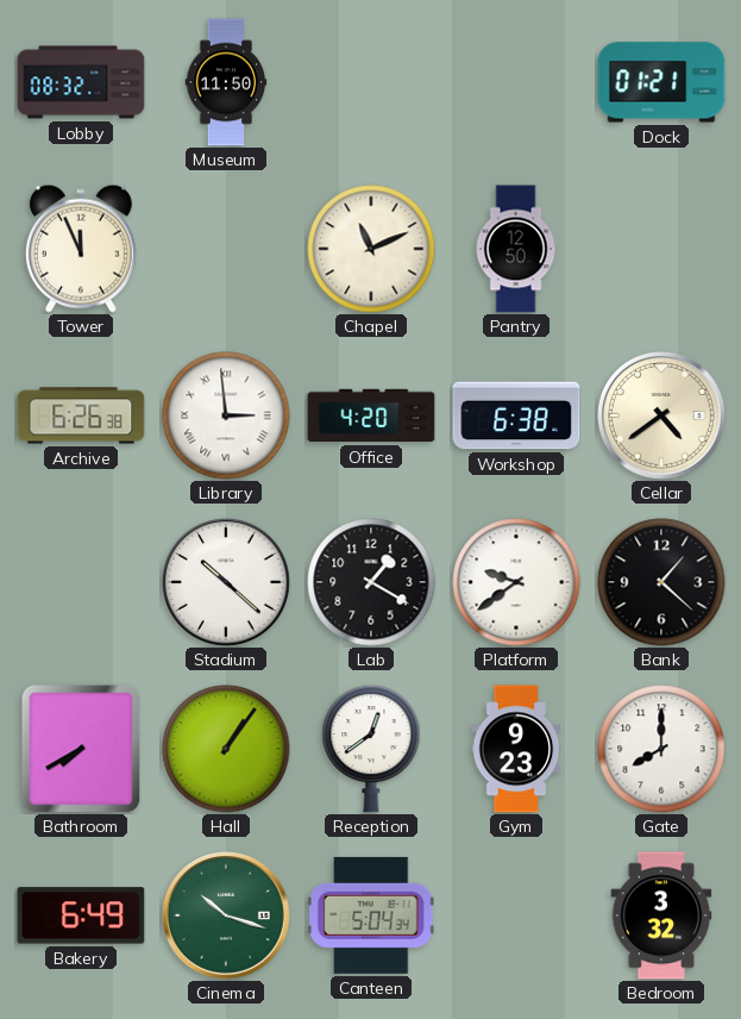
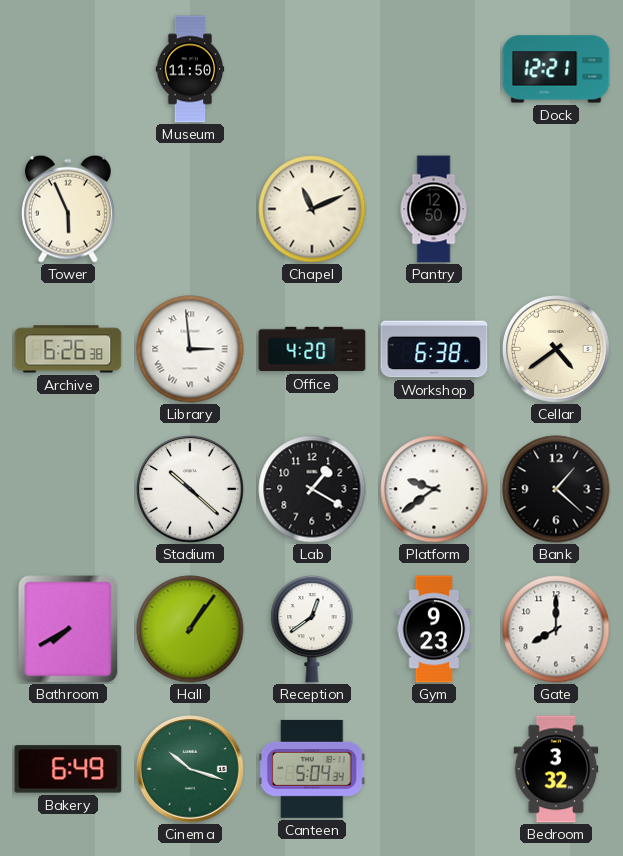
Lobby: 08:32 -> none (81, 82)
Dock: 01:21 -> 12:21 (556, 69)
Tower: 11:56 -> 5:56 (68, 209)
